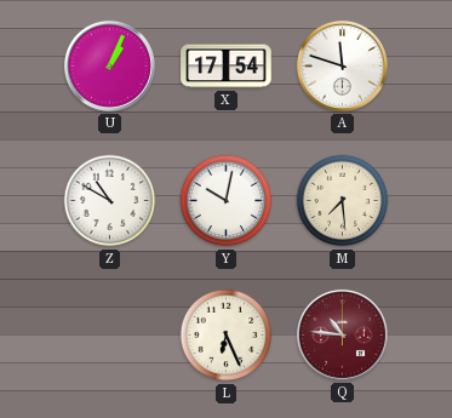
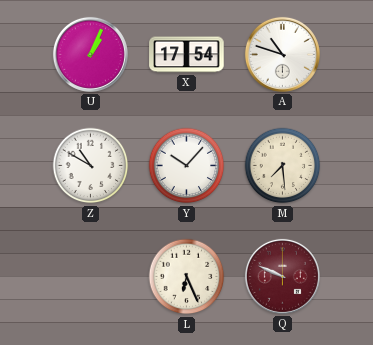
A: 11:48 -> 10:48 (282, 54)
Y: 10:02 -> 10:07 (187, 166)
Q: 10:46 -> 9:49 (282, 276)
